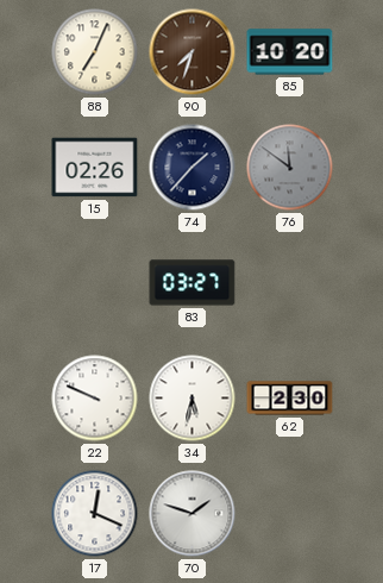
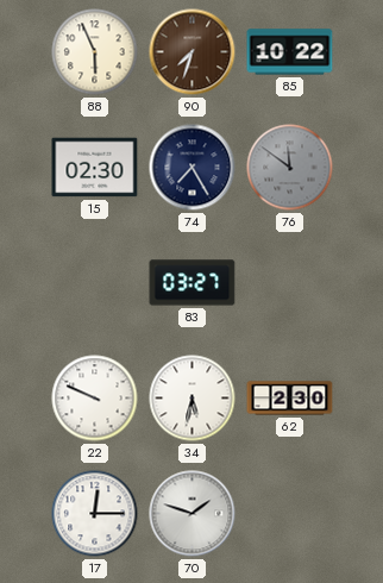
88: 7:04 -> 5:56 (95, 52)
85: 10:20 -> 10:22 (290, 52)
15: 02:26 -> 02:30 (95, 168)
74: 1:37 -> 7:25 (193, 168)
17: 12:19 -> 12:15 (95, 514)
